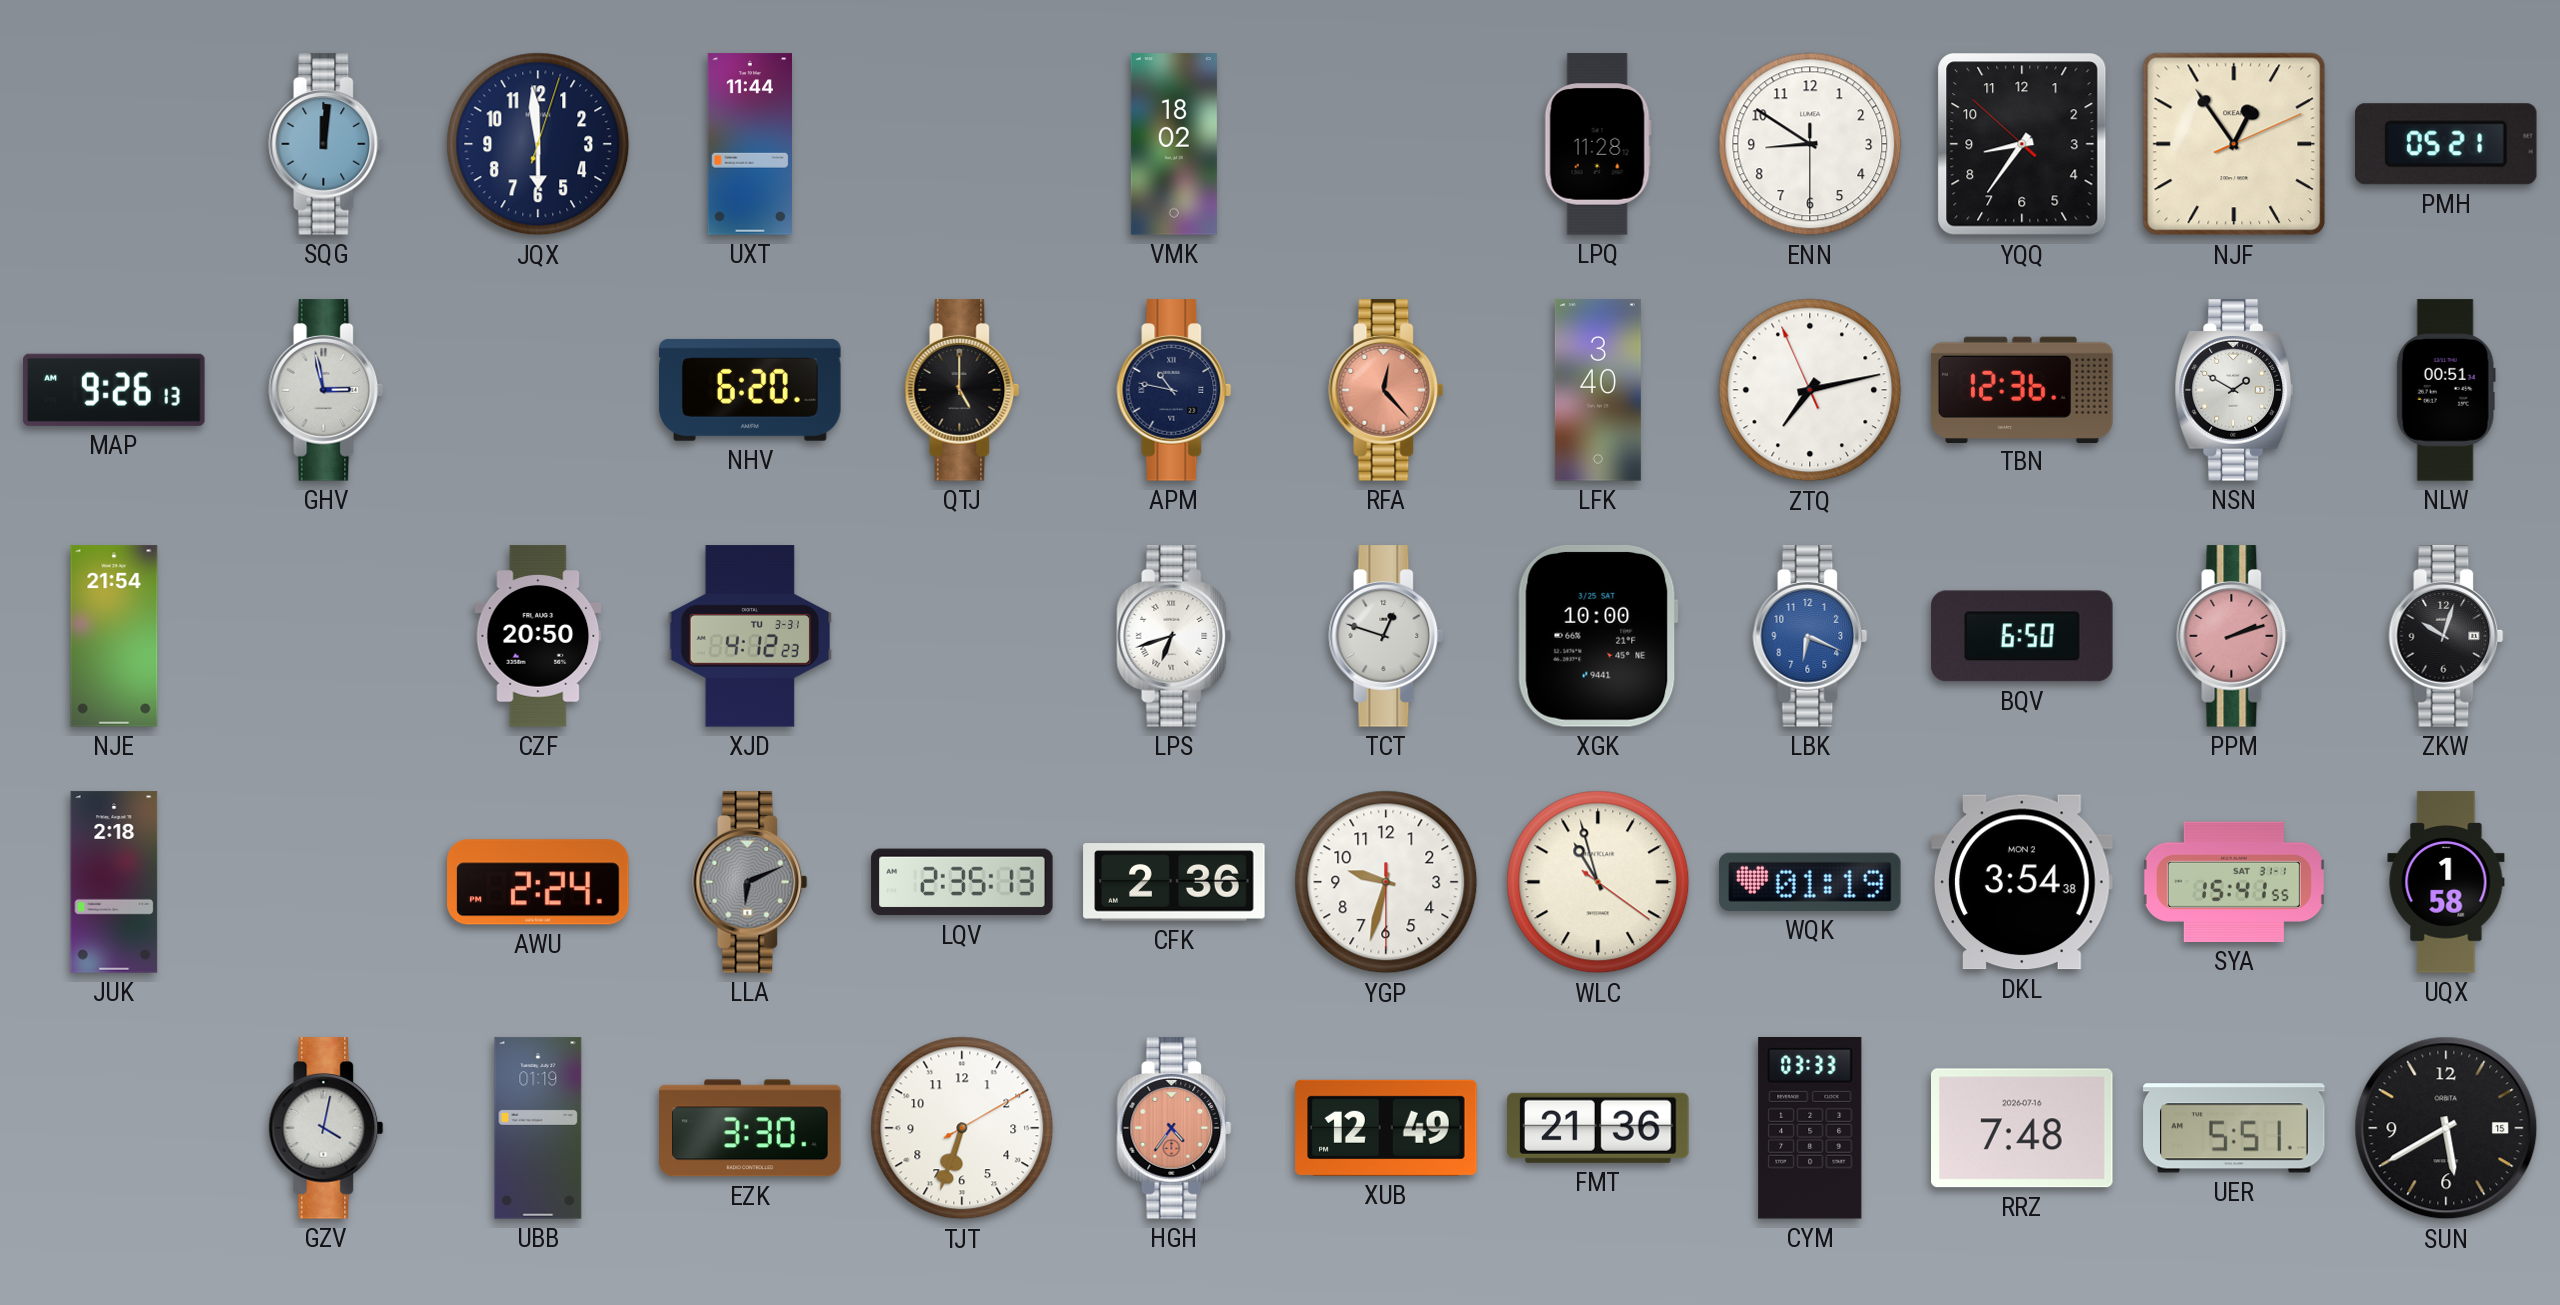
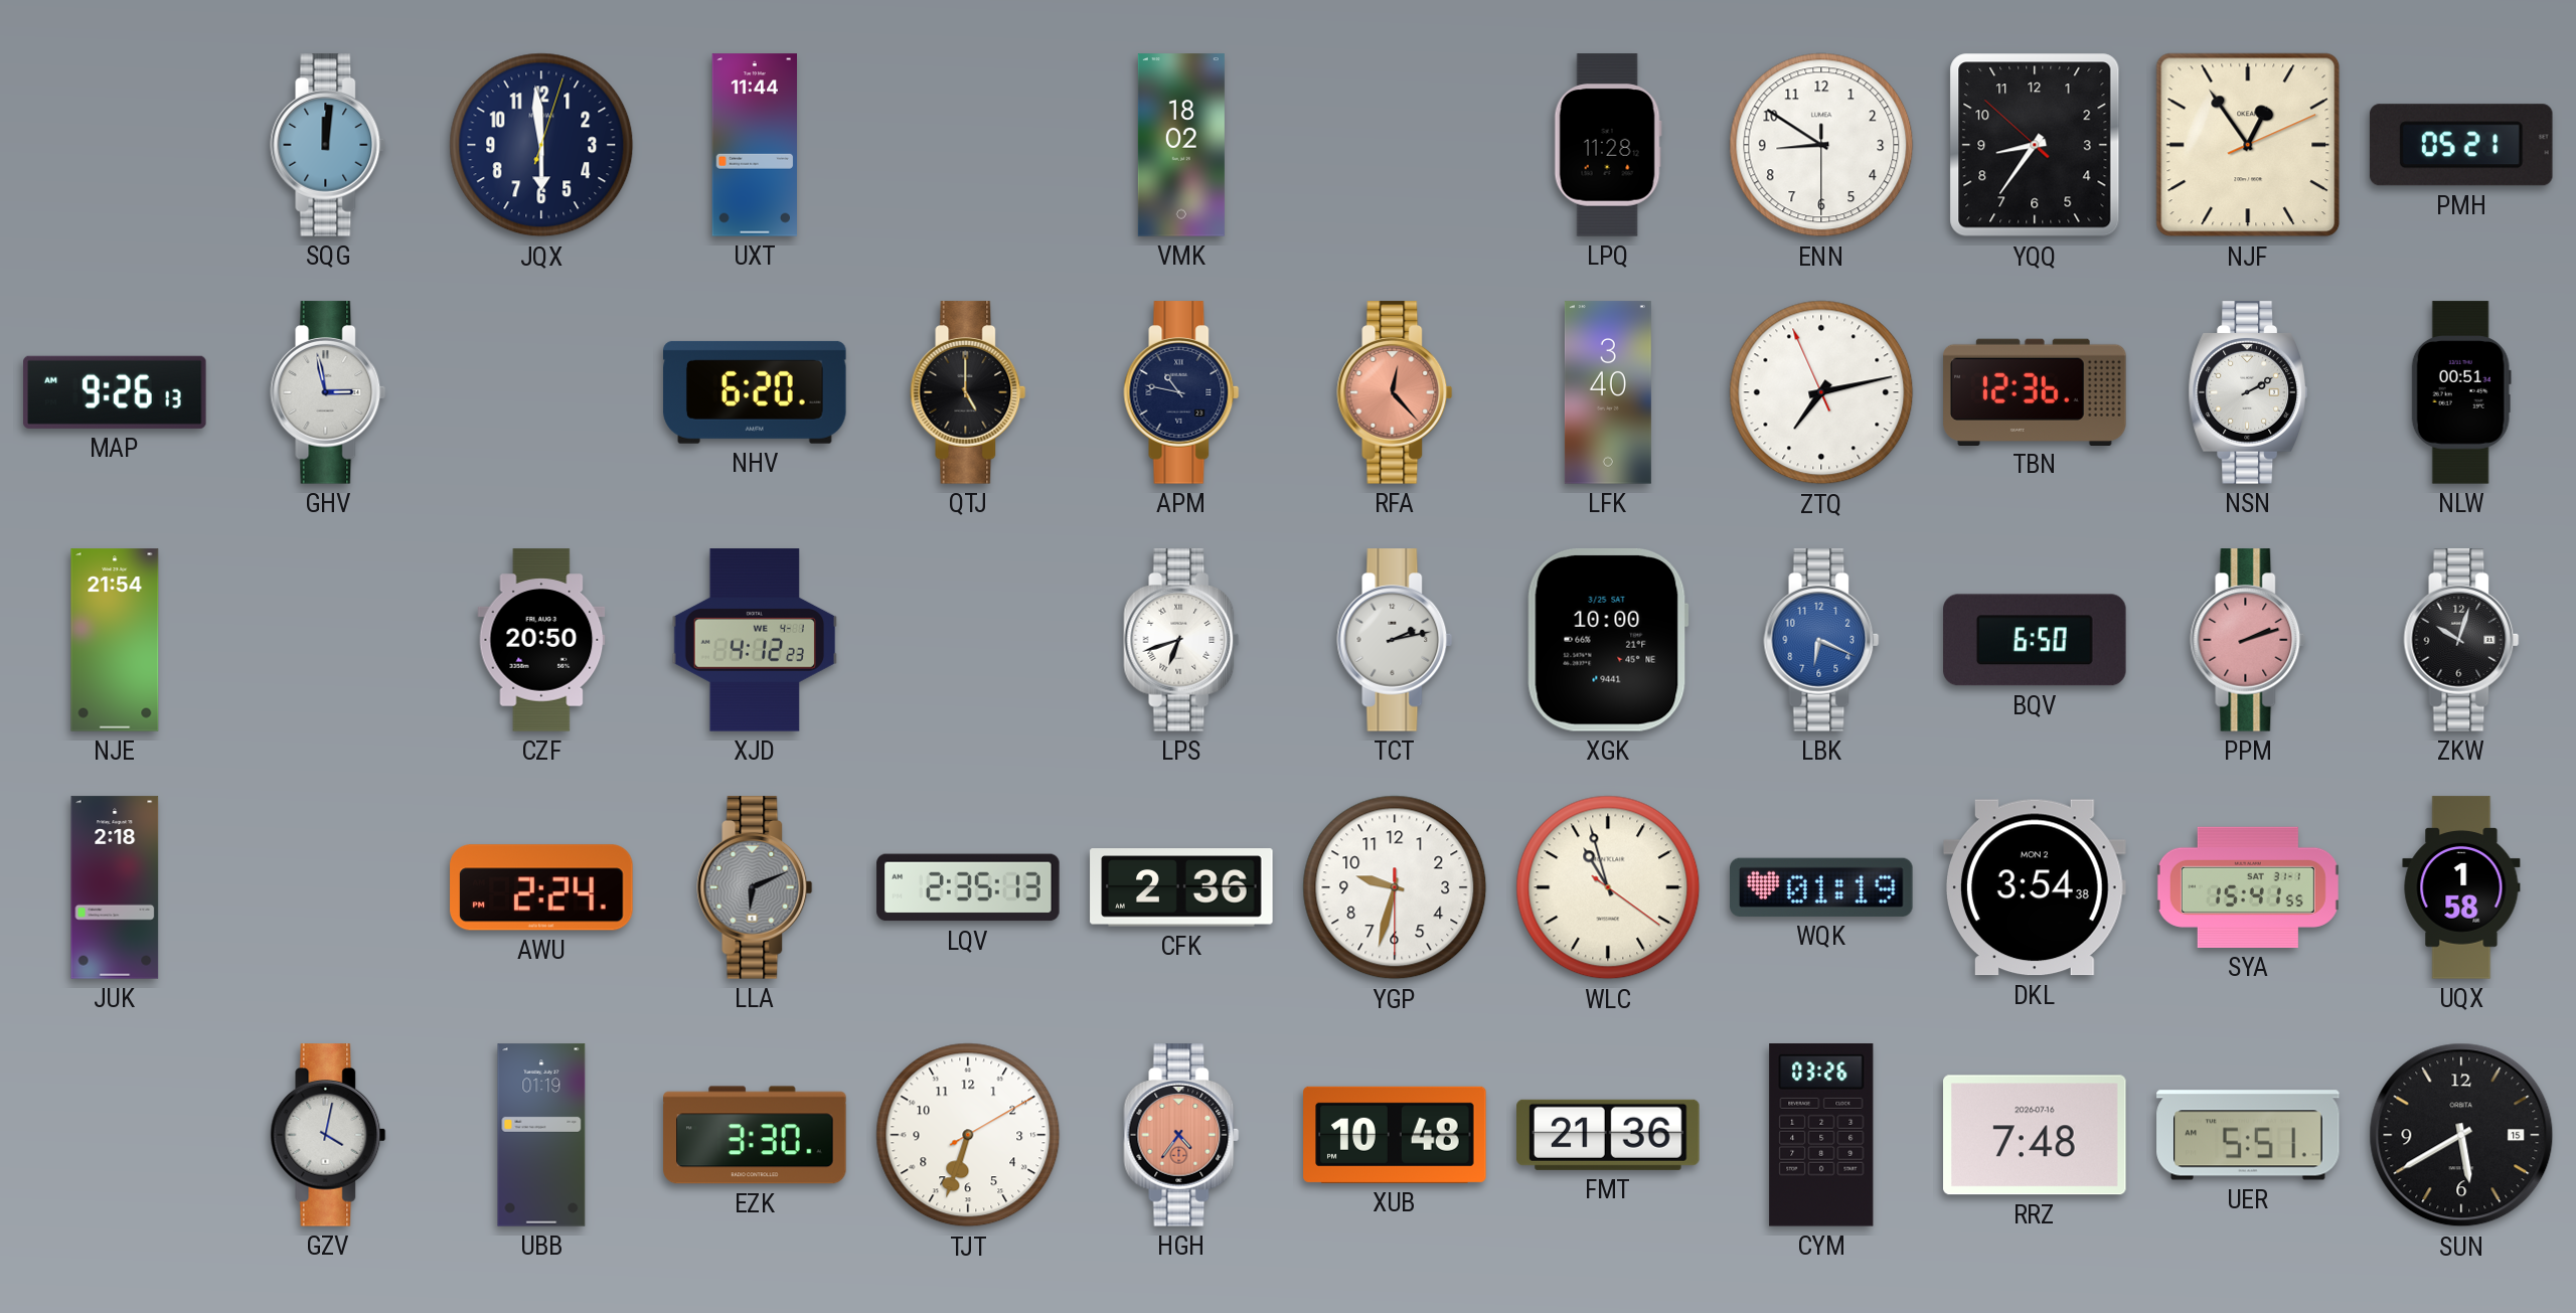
NSN: 1:50 -> 2:10 (2248, 392)
XJD date: TU 3-31 -> WE 4-1 (755, 640)
TCT: 12:48 -> 2:13 (1395, 640)
XUB: 12:49 -> 10:48 (1395, 1135)
CYM: 03:33 -> 03:26 (1821, 1136)
